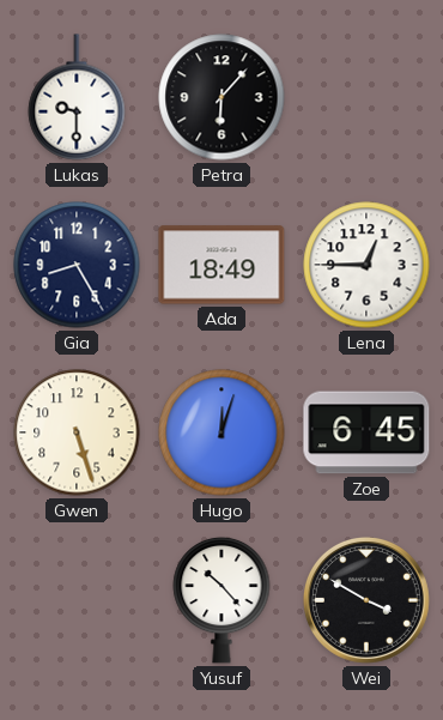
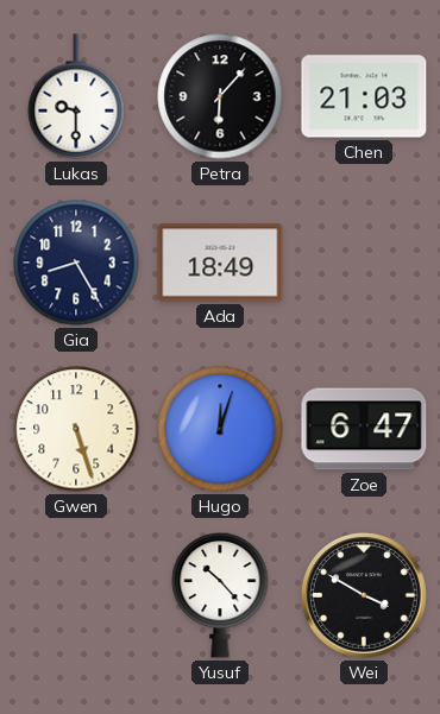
Chen: none -> 21:03 (364, 96)
Lena: 12:45 -> none (366, 265)
Zoe: 6:45 -> 6:47 (364, 429)
